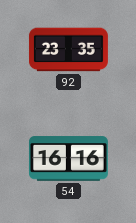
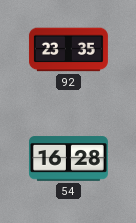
54: 16:16 -> 16:28 (68, 159)
